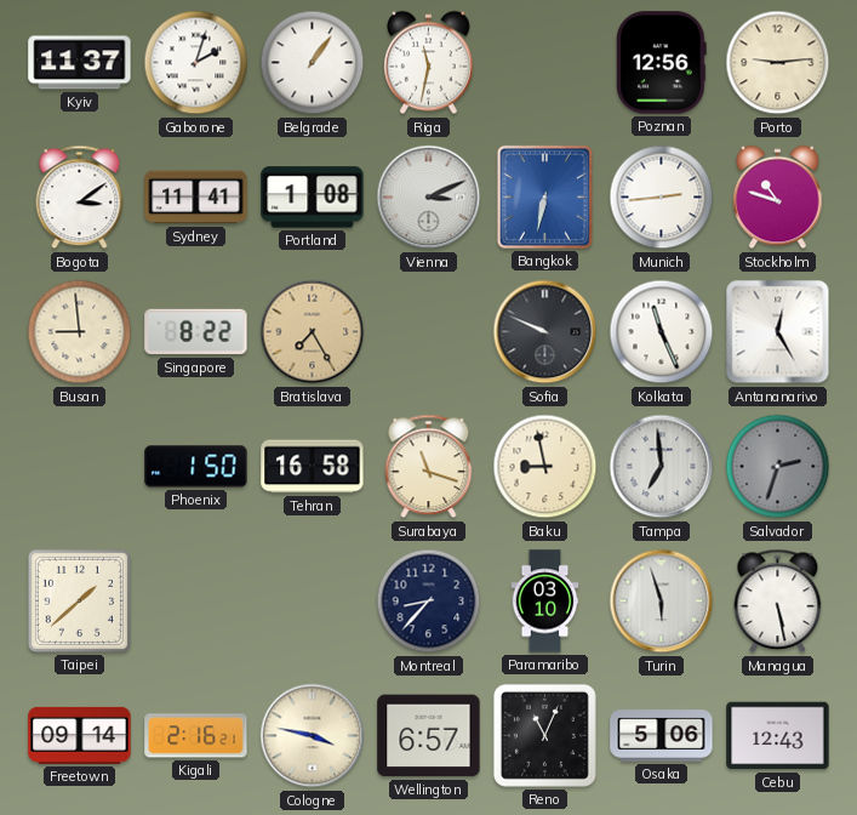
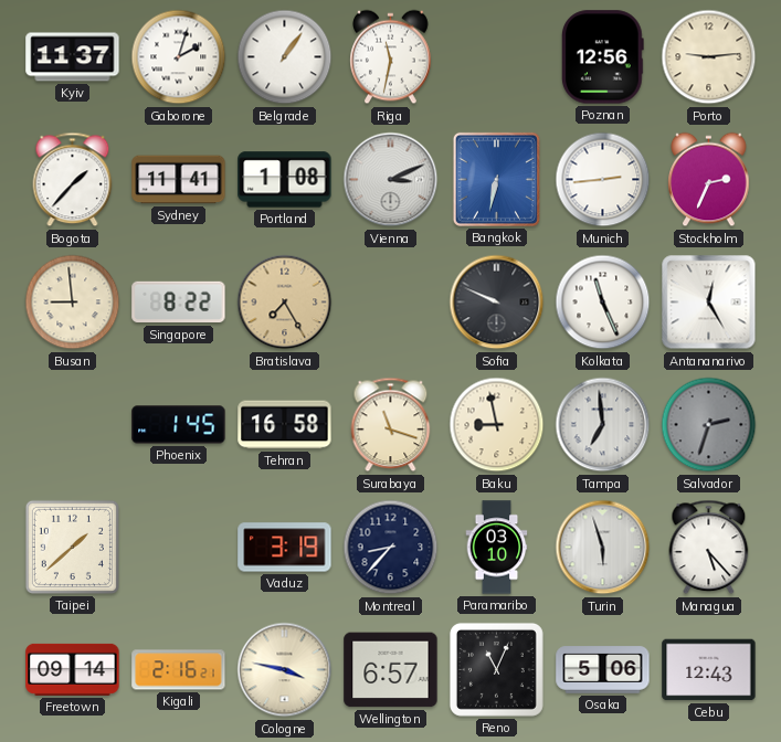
Bogota: 3:09 -> 1:37 (73, 180)
Stockholm: 10:48 -> 2:34 (709, 180)
Phoenix: 1:50 -> 1:45 (179, 425)
Vaduz: none -> 3:19 (285, 548)
Managua: 5:28 -> 5:23 (709, 548)
